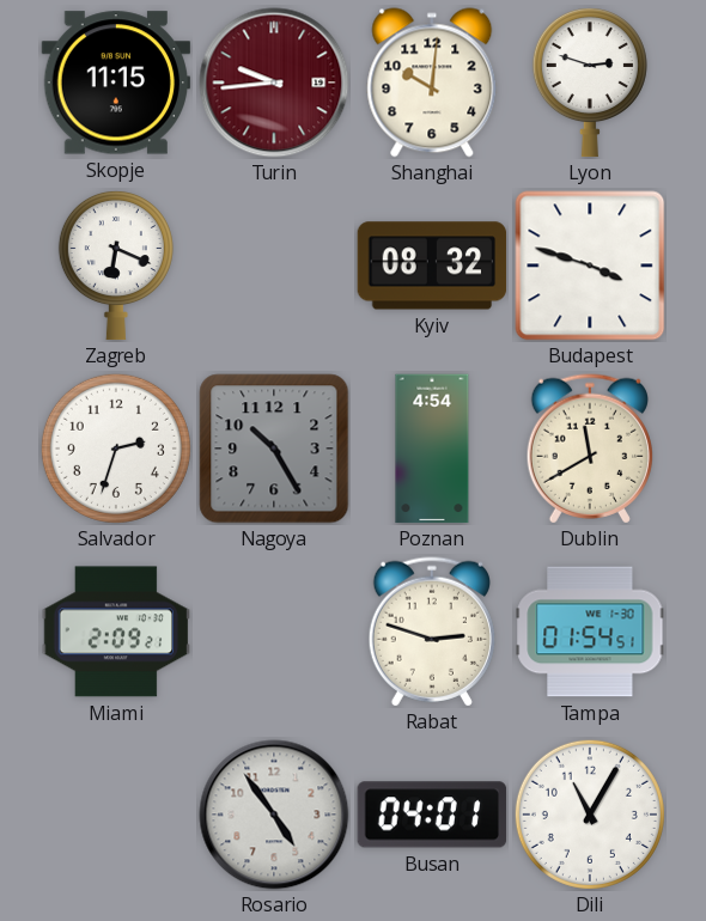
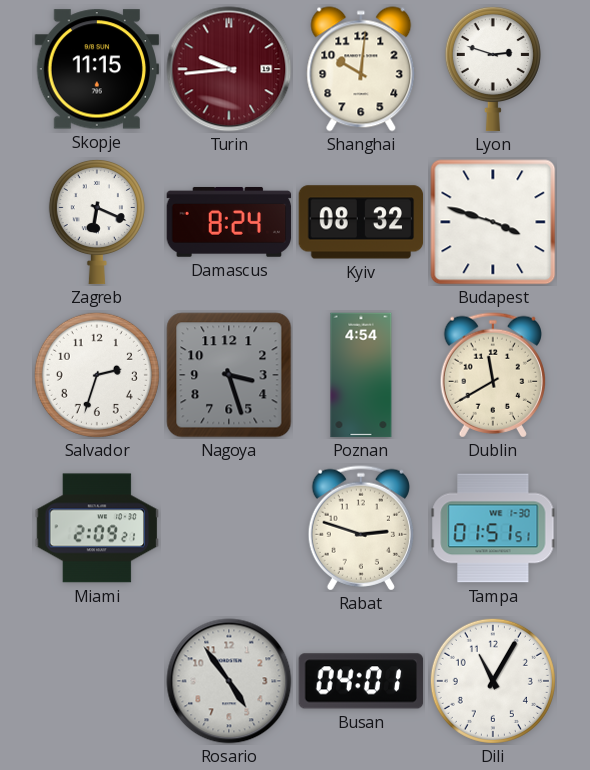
Damascus: none -> 8:24 (229, 222)
Nagoya: 10:25 -> 3:27 (229, 375)
Tampa: 01:54 -> 01:51 (493, 528)
